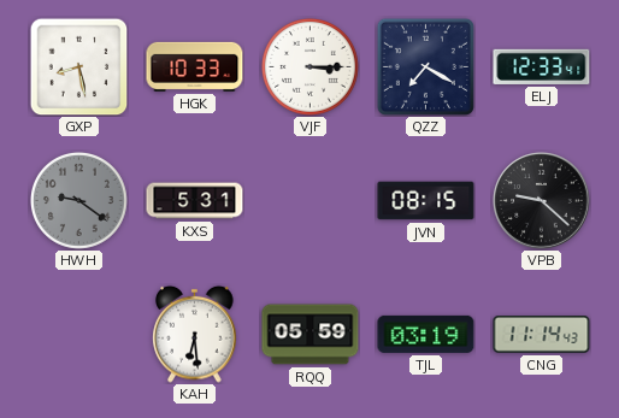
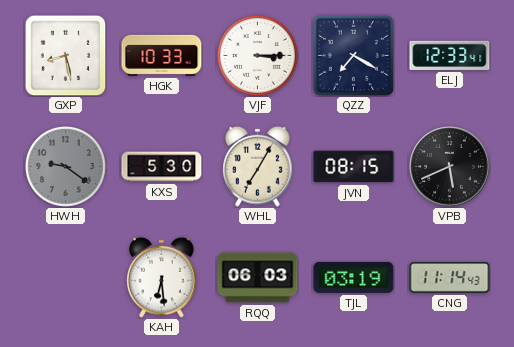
KXS: 5:31 -> 5:30 (162, 167)
WHL: none -> 7:05 (258, 166)
VPB: 9:22 -> 5:41 (450, 167)
RQQ: 05:59 -> 06:03 (258, 278)
